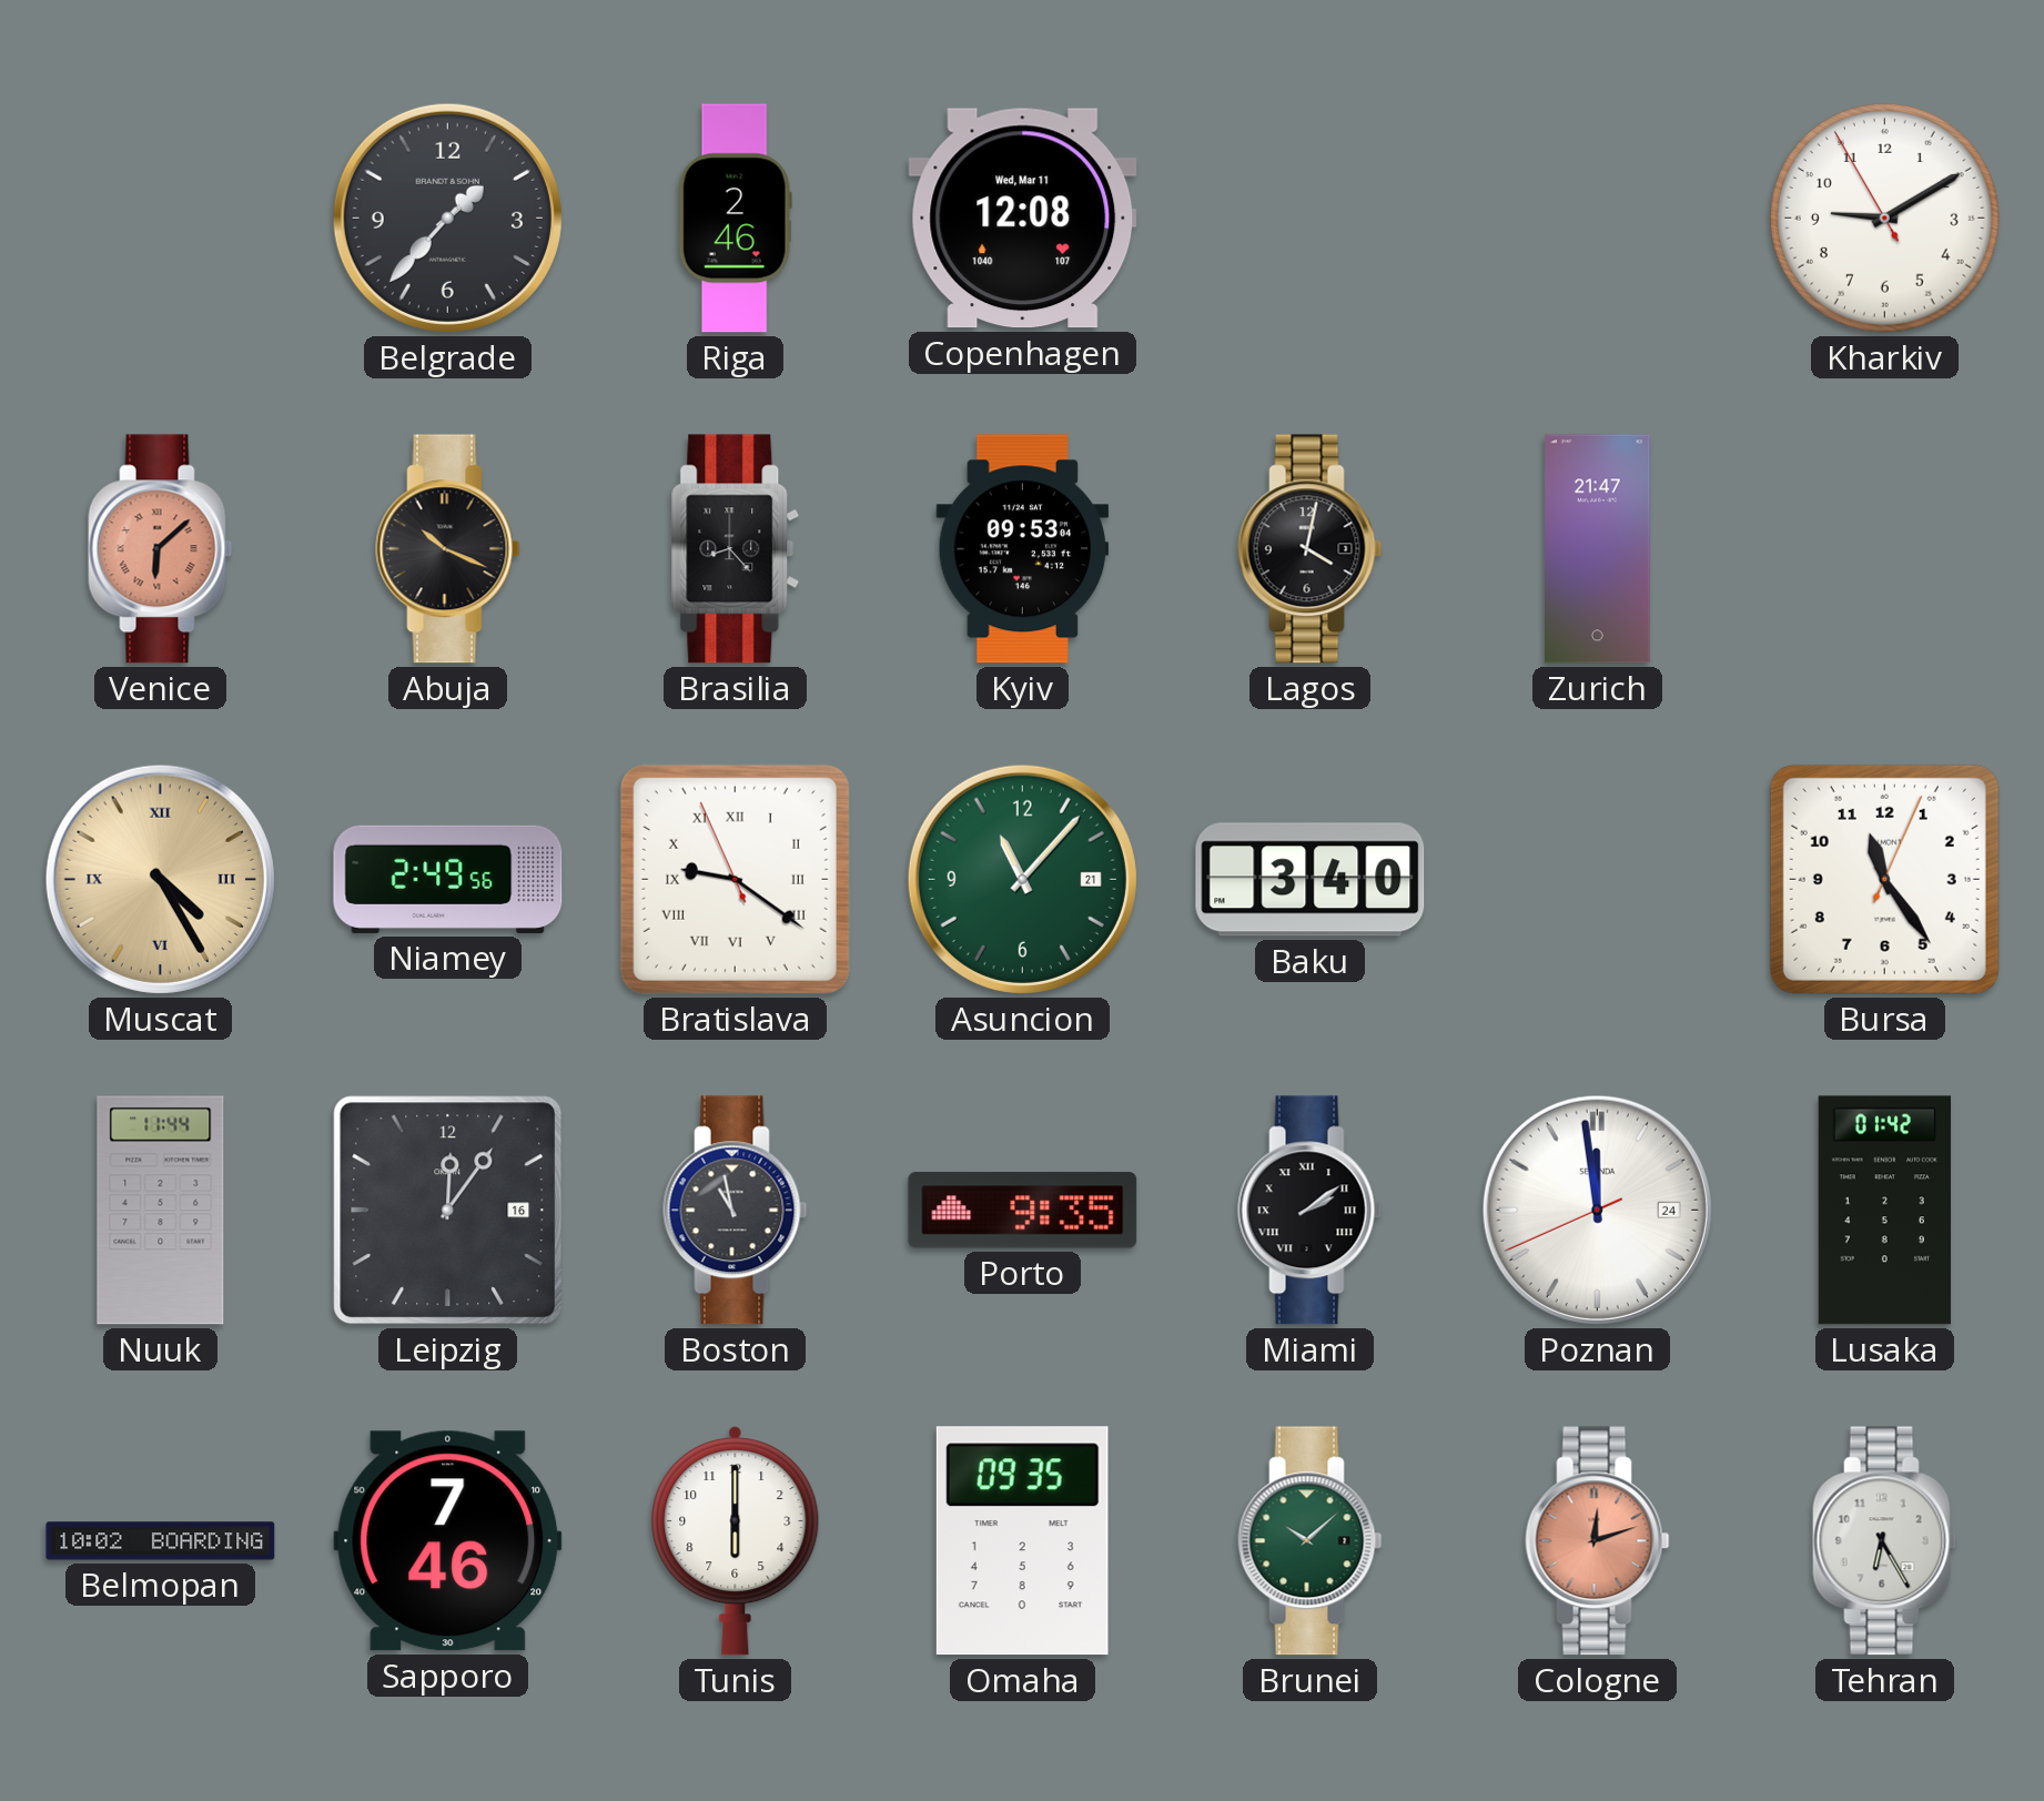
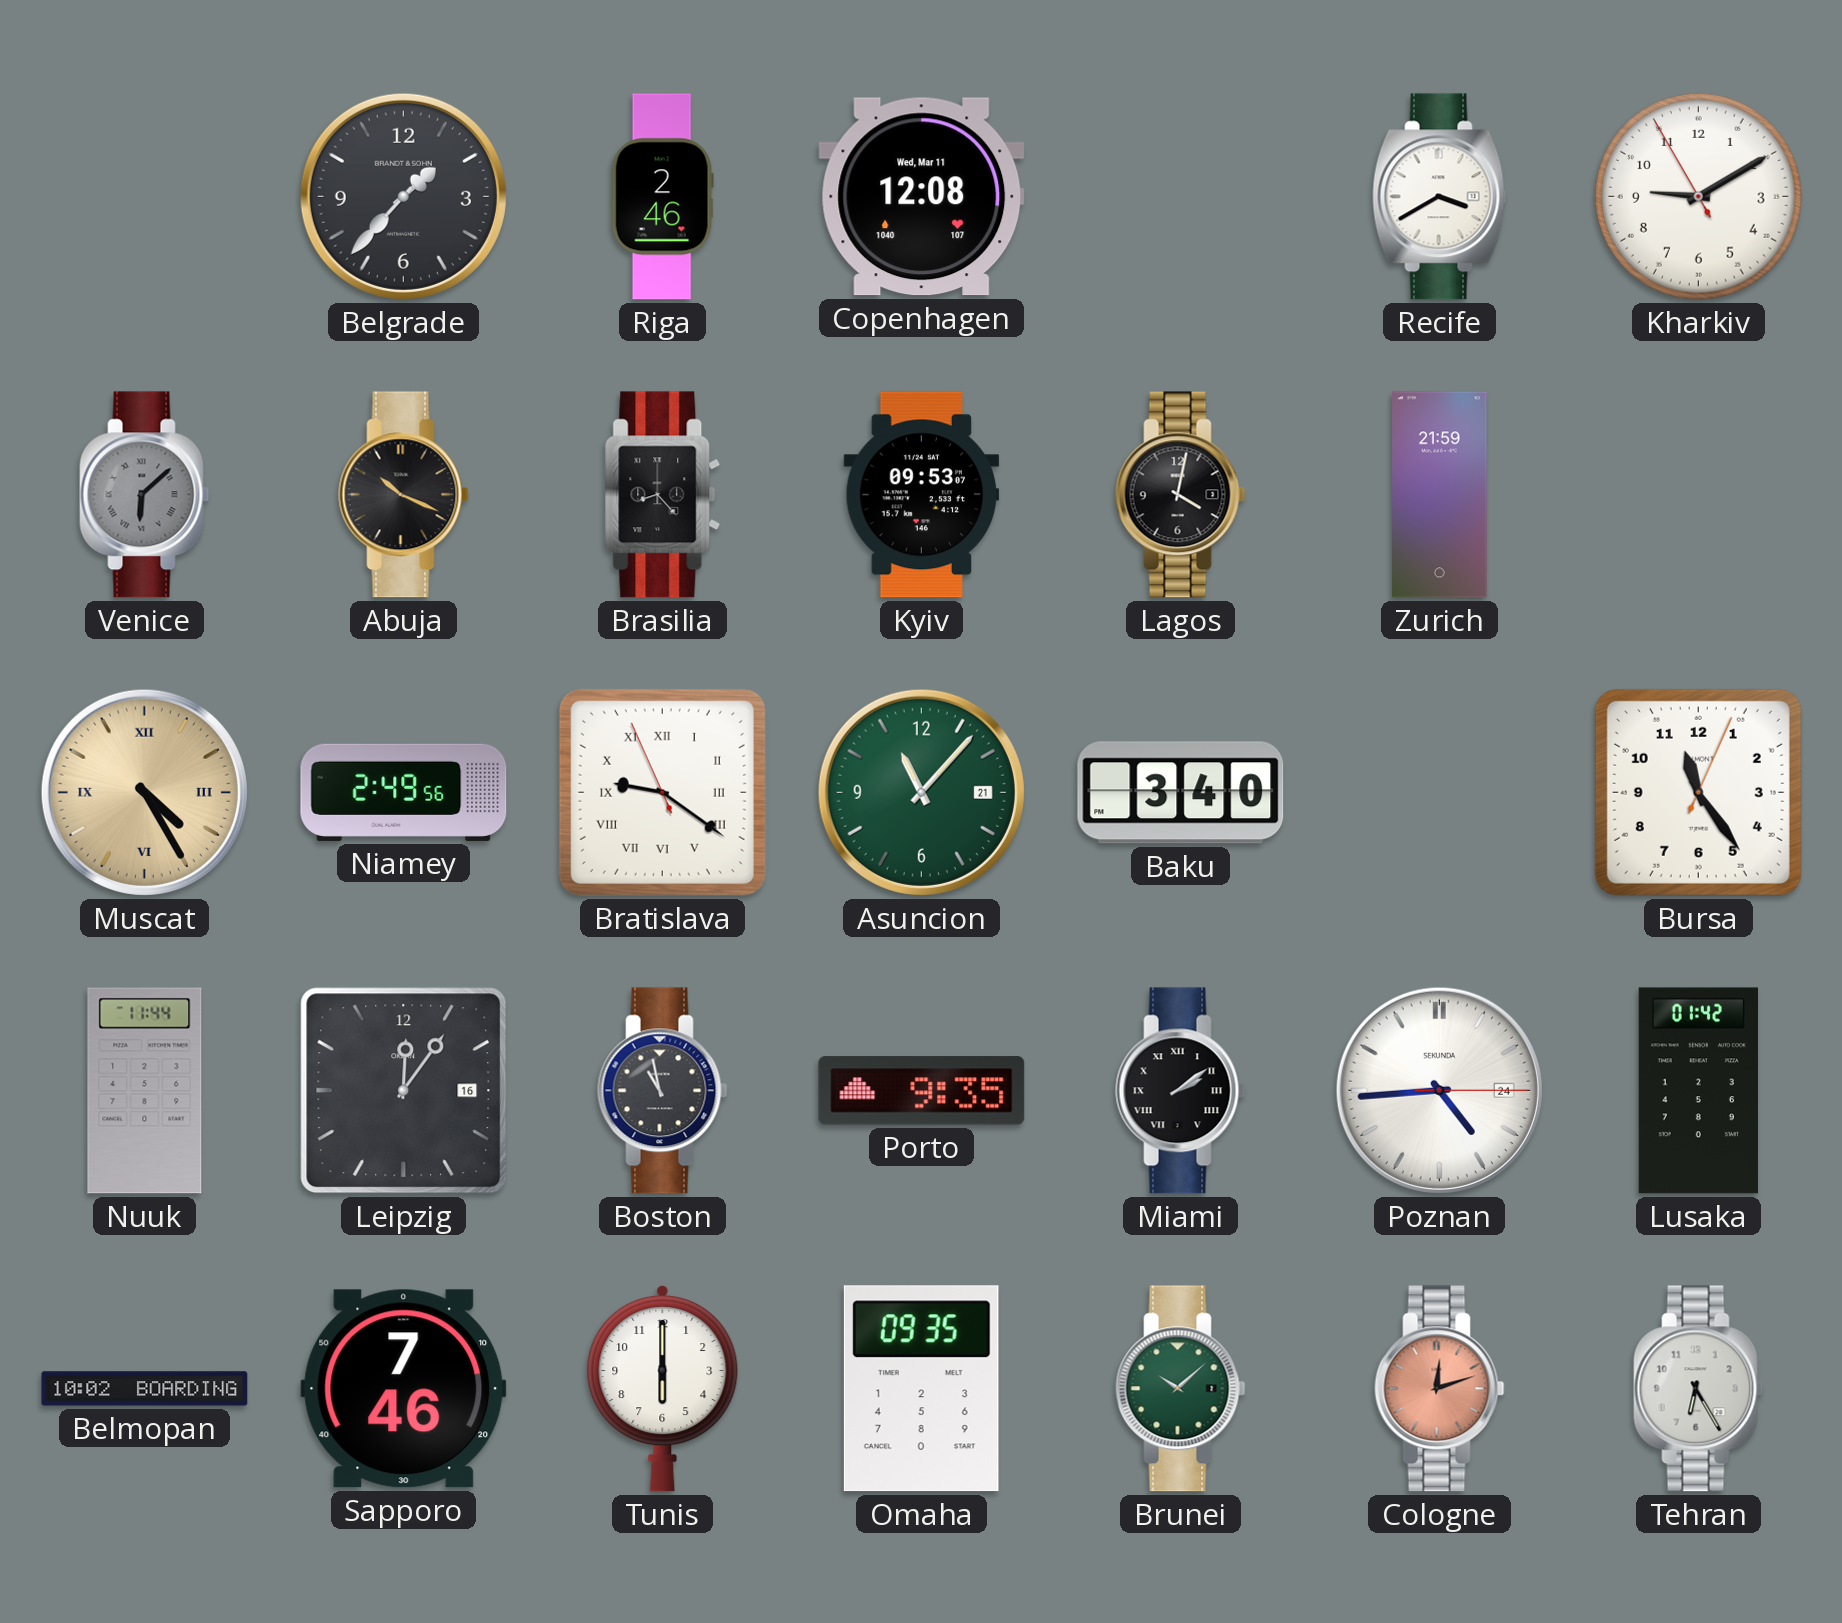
Recife: none -> 3:40 (1440, 197)
Venice dial: salmon -> grey (145, 495)
Kyiv: 09:53:04 -> 09:53:07 (922, 495)
Zurich: 21:47 -> 21:59 (1440, 495)
Poznan: 11:58 -> 4:44 (1439, 1090)
